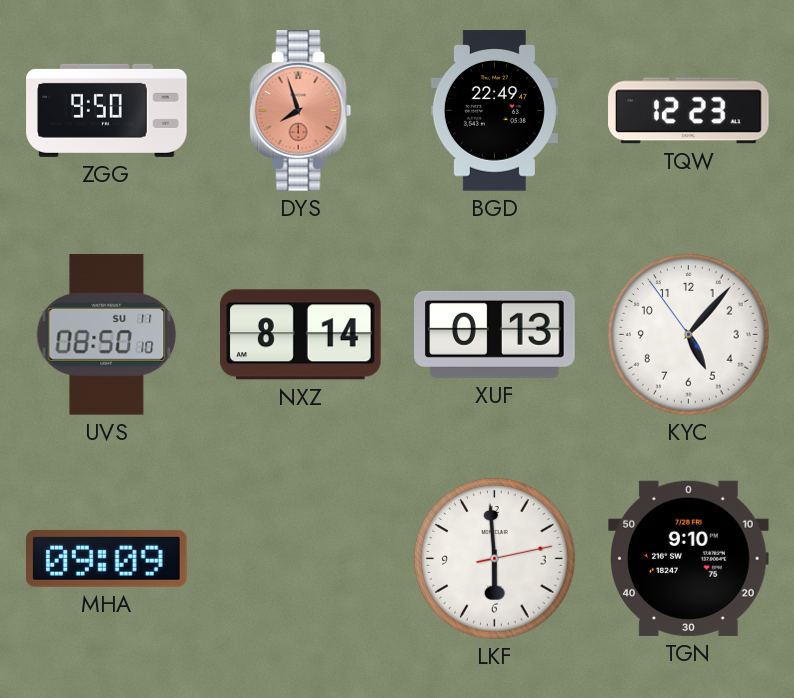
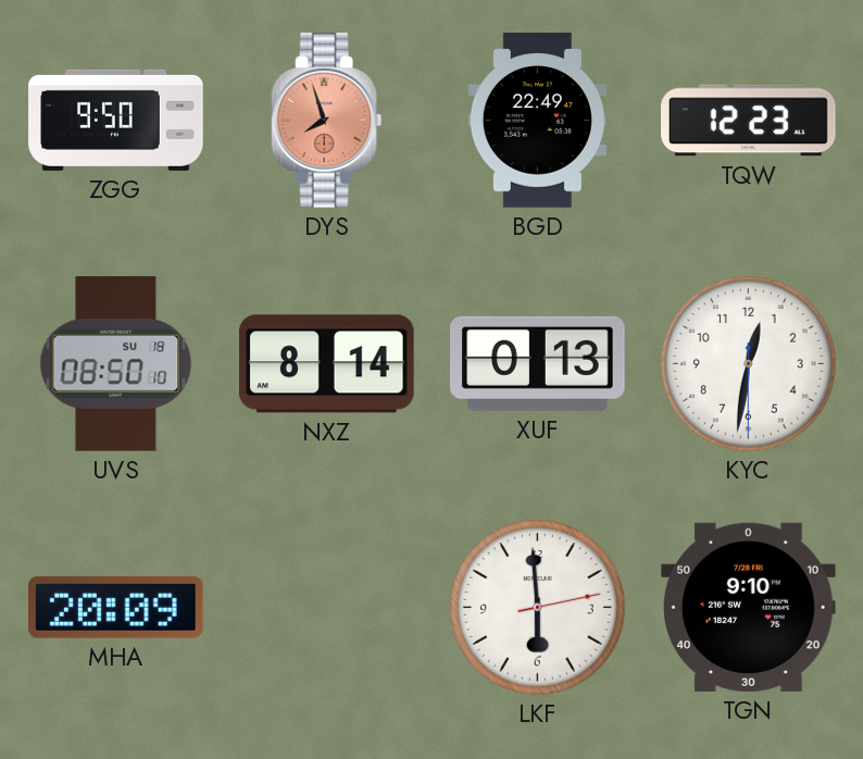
UVS date: SU 11 -> SU 18 (116, 364)
KYC: 5:06 -> 12:31 (749, 364)
MHA: 09:09 -> 20:09 (116, 607)
